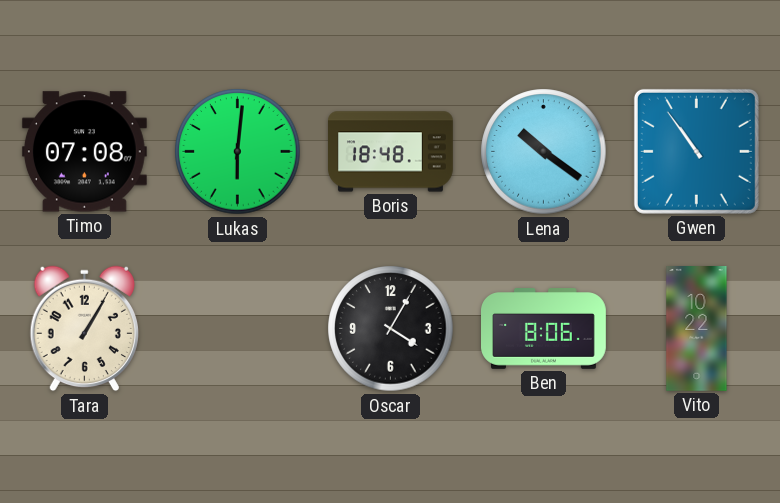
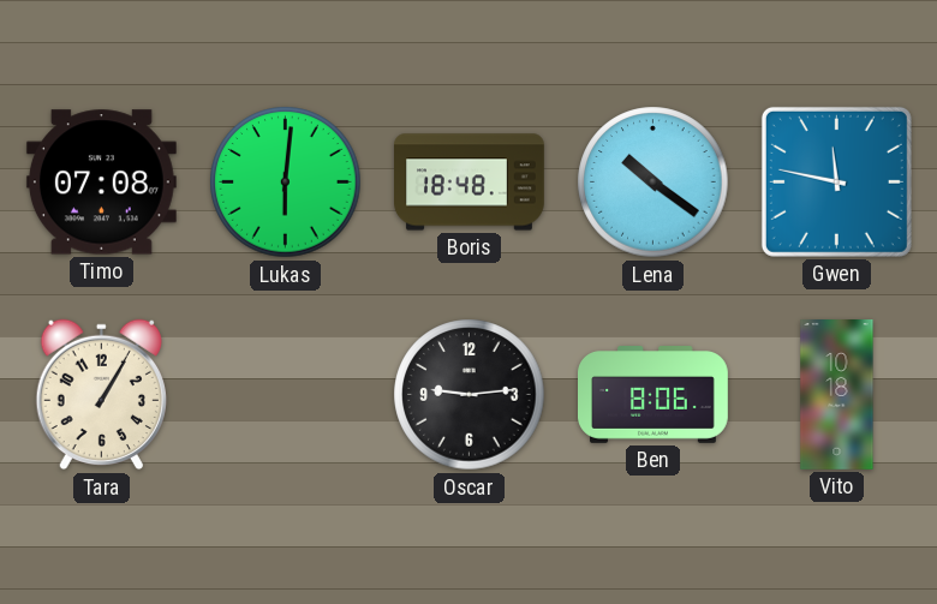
Gwen: 10:54 -> 11:47 (836, 181)
Oscar: 4:05 -> 9:14 (470, 395)
Vito: 10:22 -> 10:18 (837, 395)
